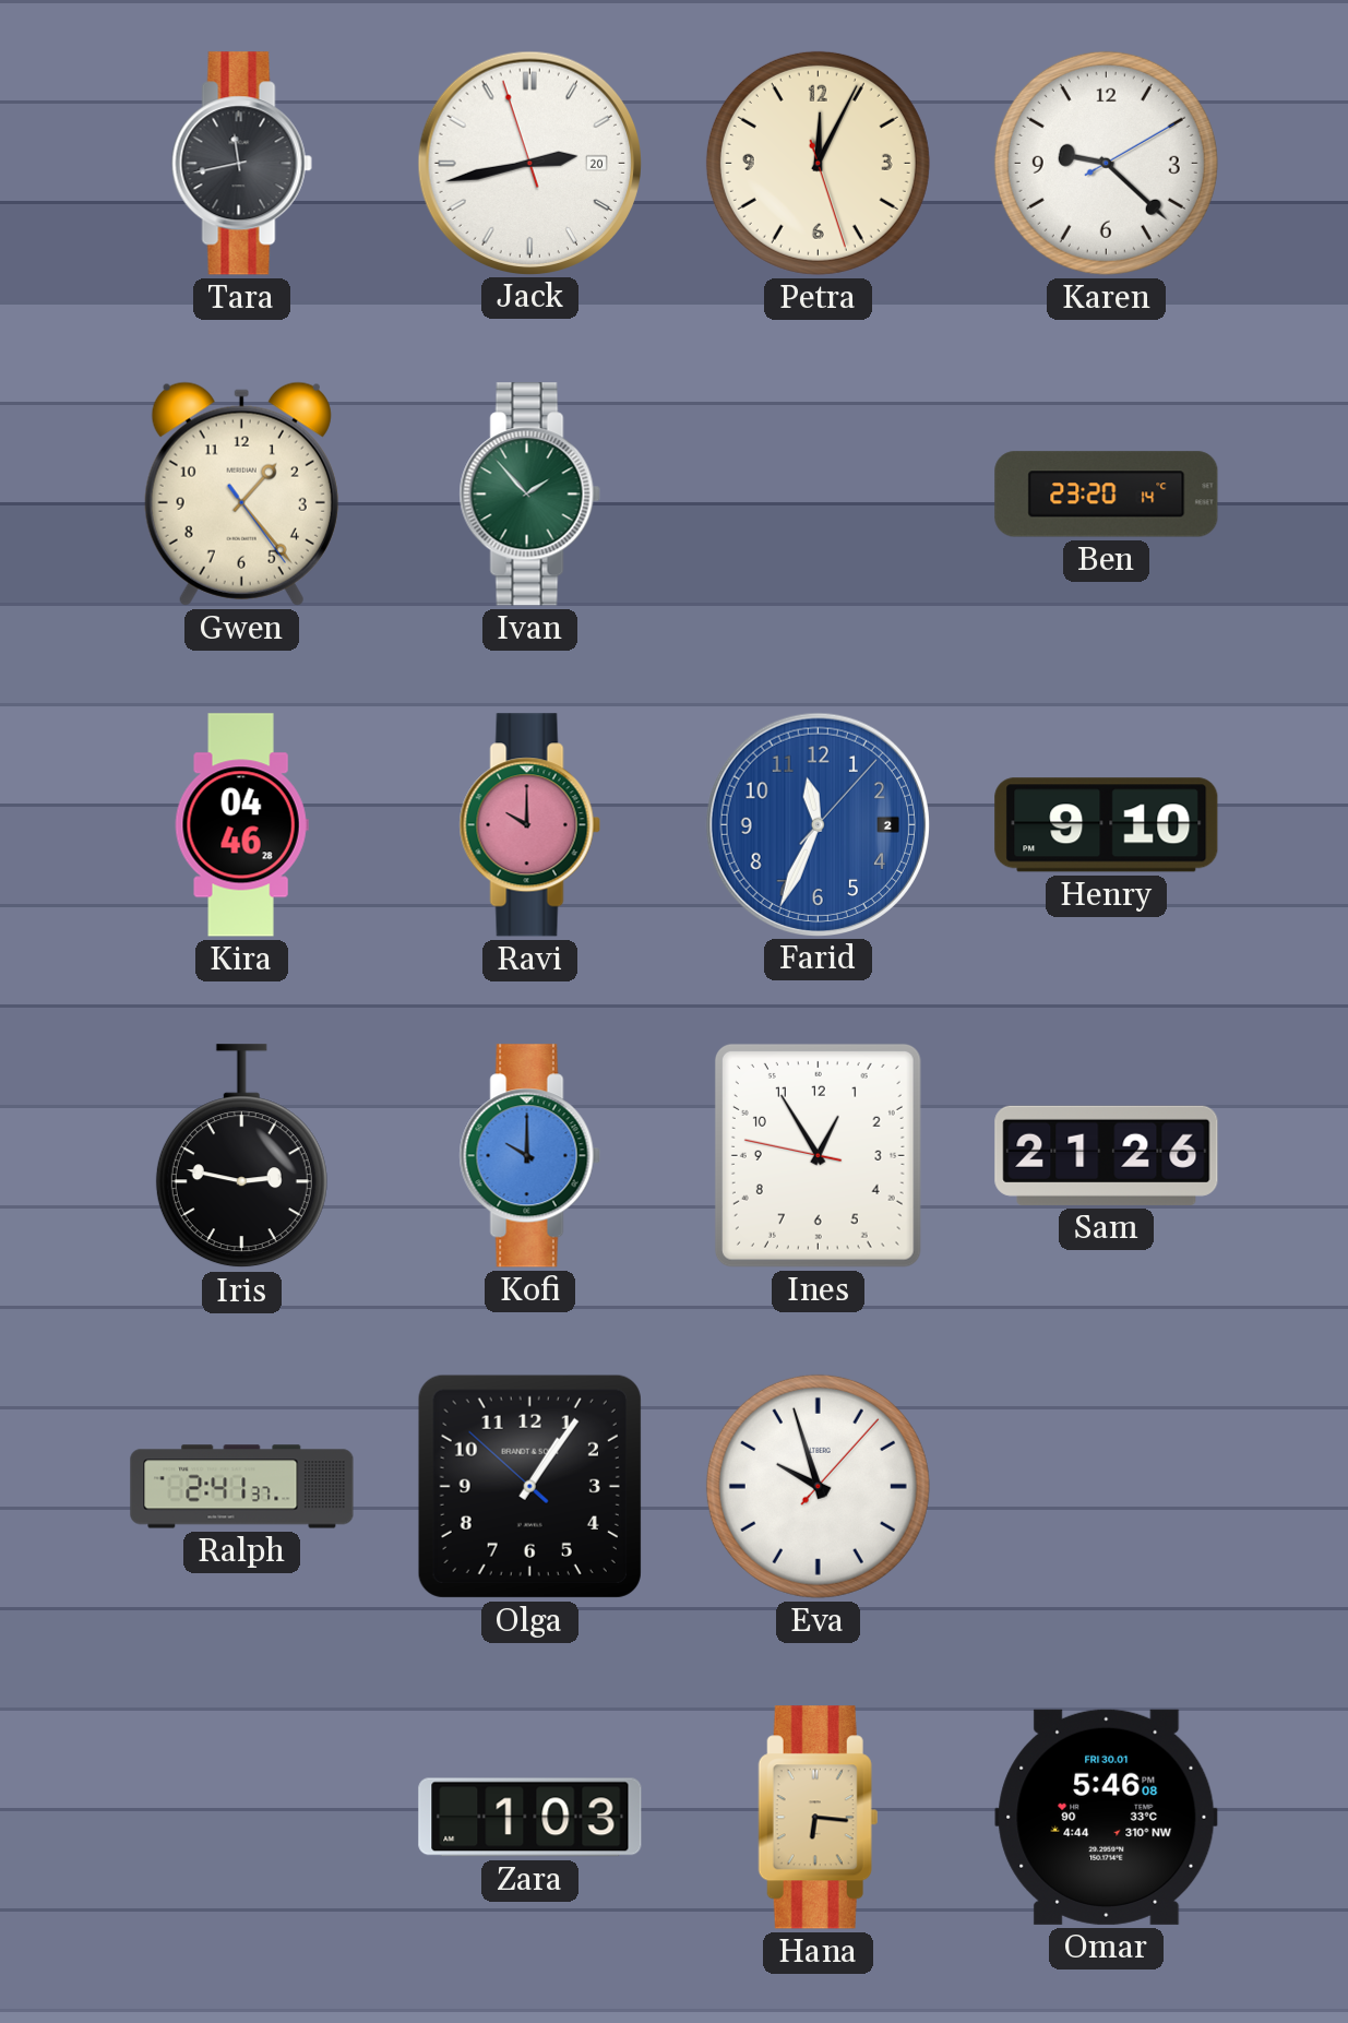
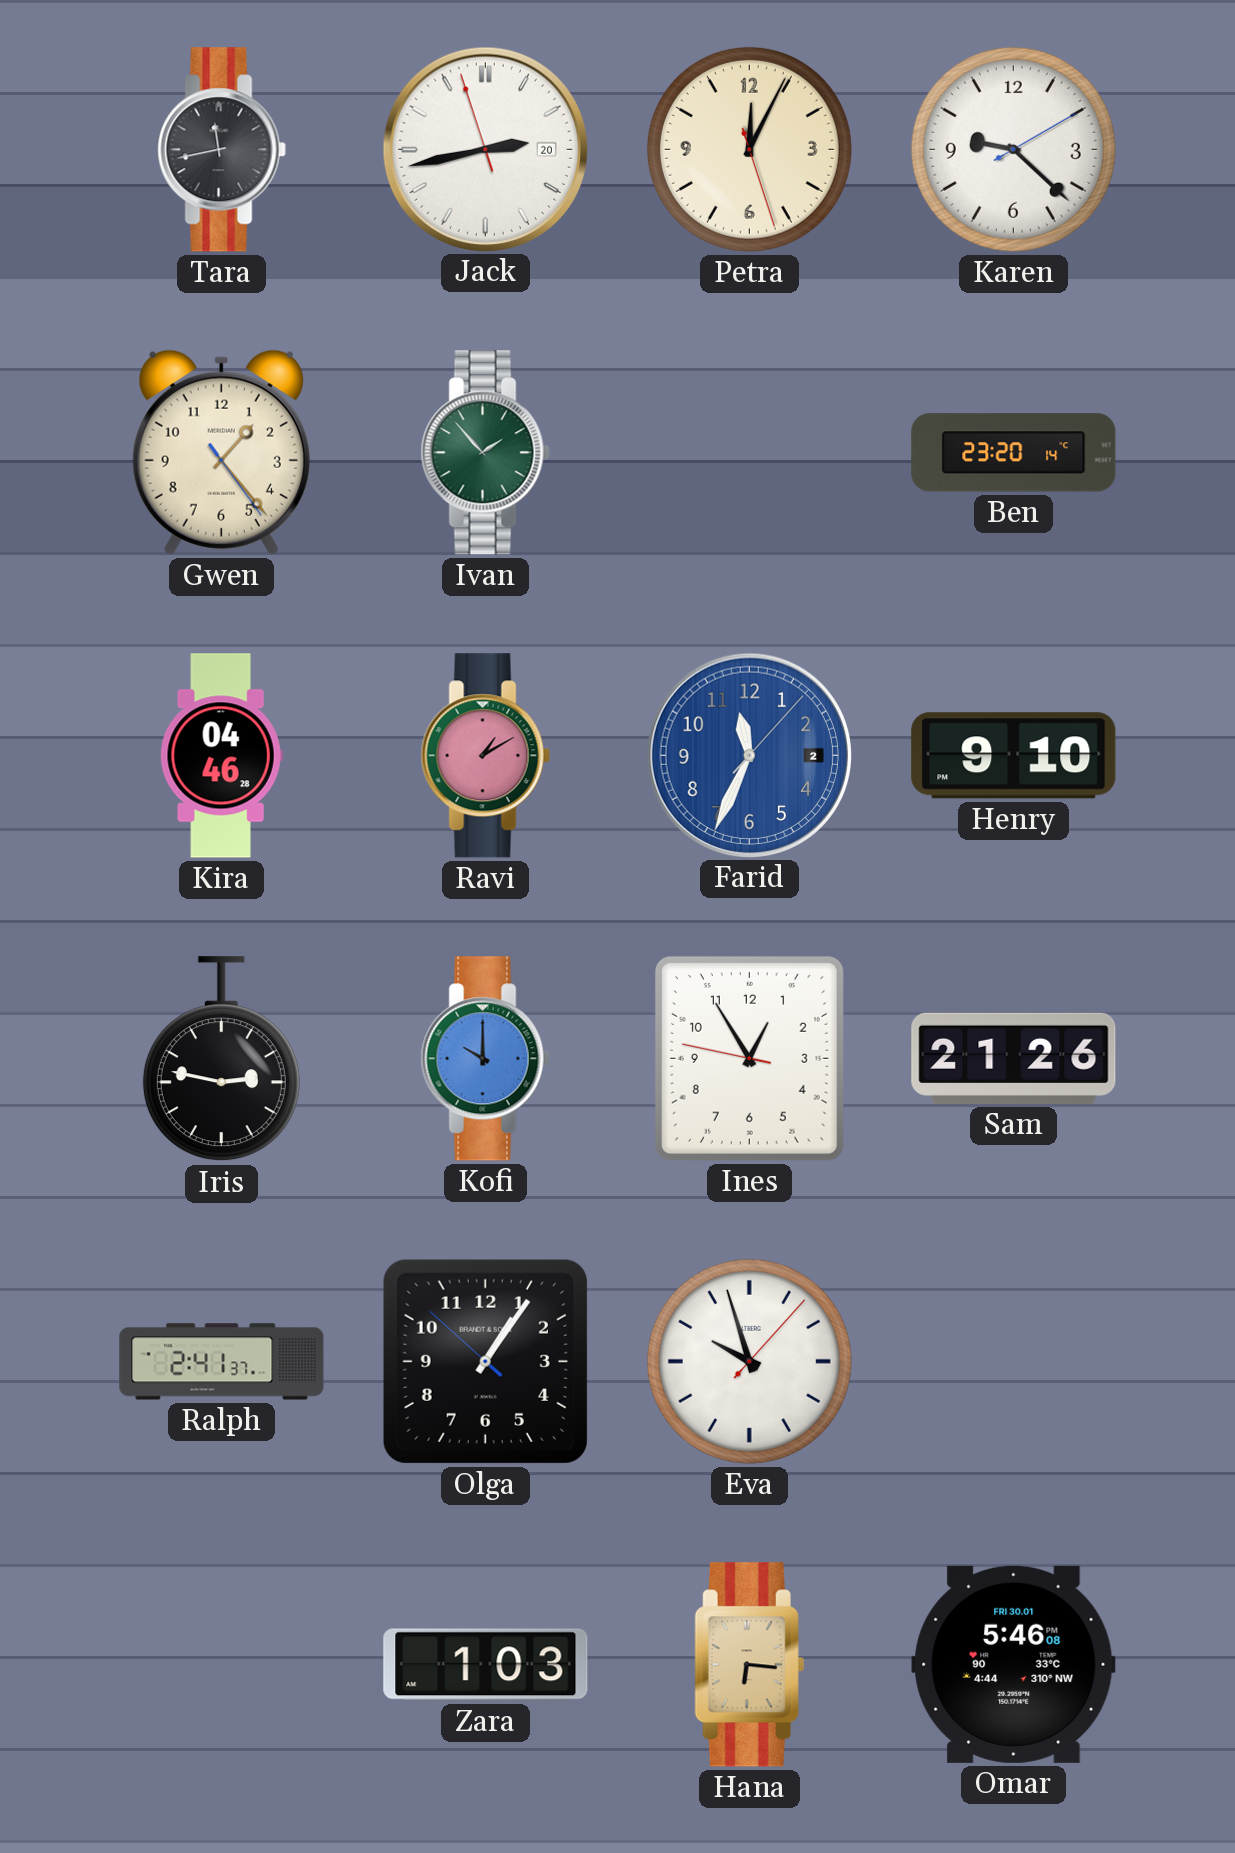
Ravi: 10:00 -> 1:10 (485, 756)
